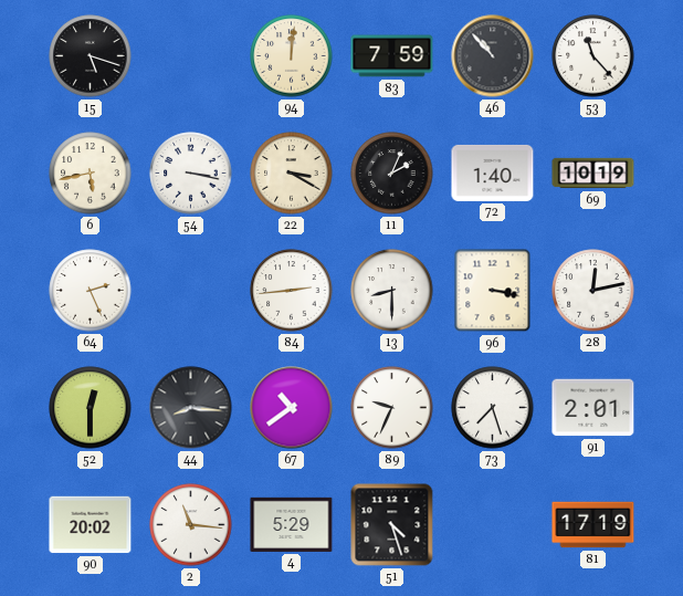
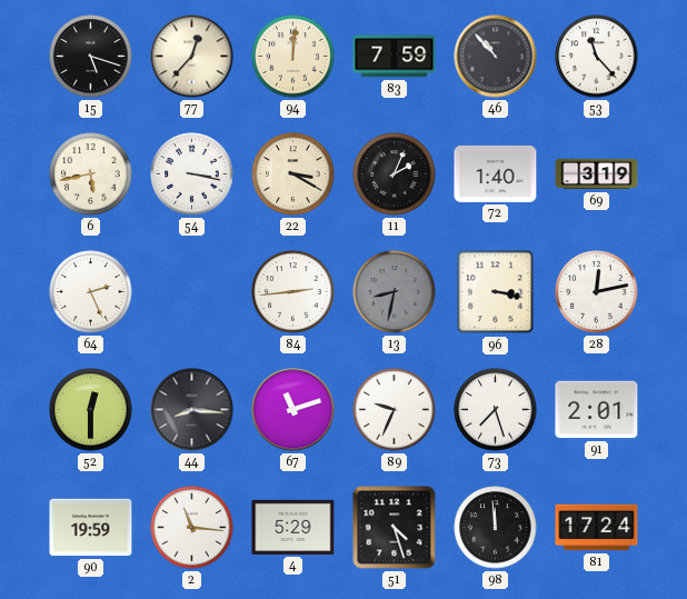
77: none -> 12:37 (192, 57)
69: 10:19 -> 3:19 (597, 174)
13: 8:30 -> 8:32 (395, 292)
13 dial: white -> grey (395, 292)
67: 10:39 -> 11:12 (293, 410)
90: 20:02 -> 19:59 (91, 528)
98: none -> 11:59 (496, 528)
81: 17:19 -> 17:24 (597, 528)
